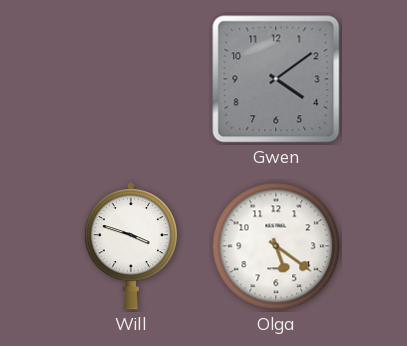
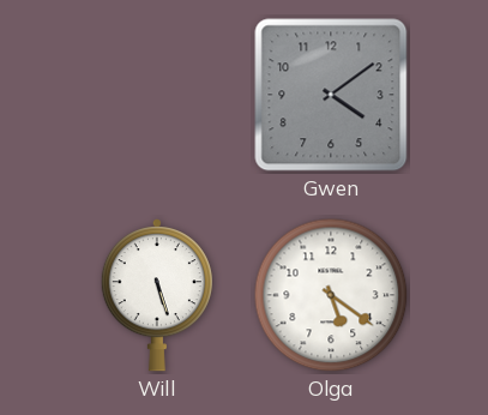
Will: 3:48 -> 5:27 (157, 295)
